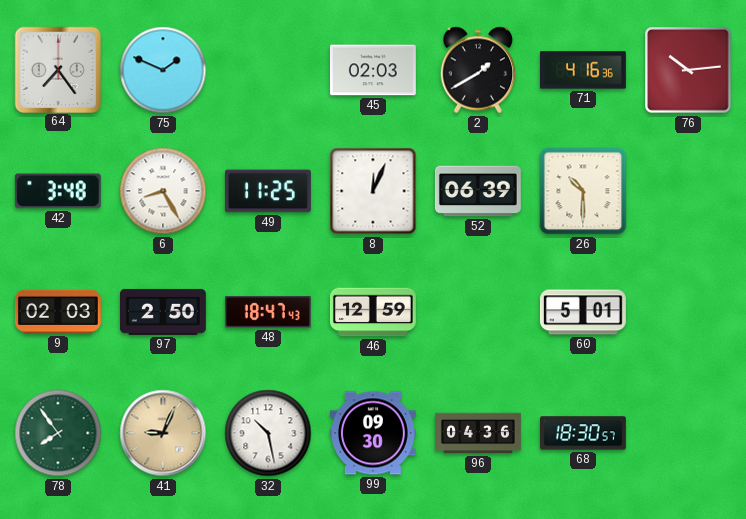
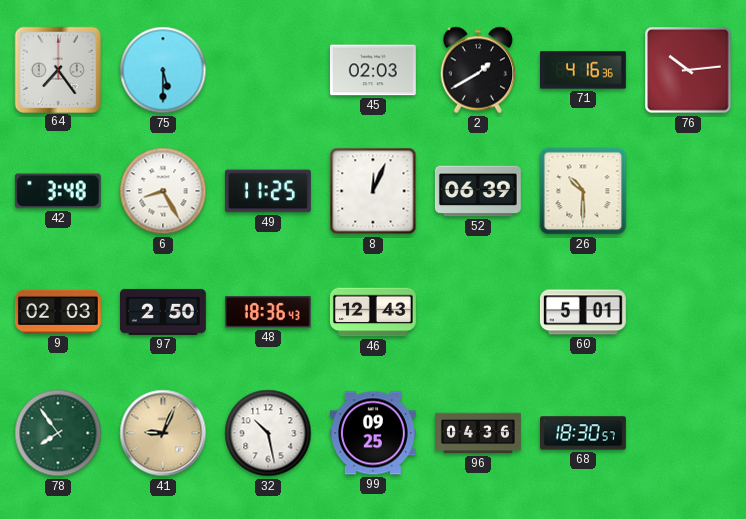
75: 1:49 -> 5:30 (163, 70)
48: 18:47 -> 18:36 (268, 312)
46: 12:59 -> 12:43 (373, 312)
99: 09:30 -> 09:25 (373, 433)
